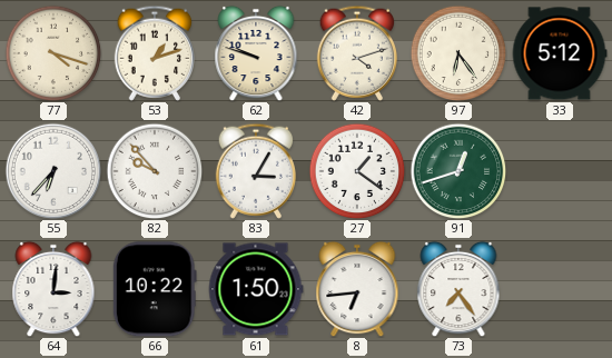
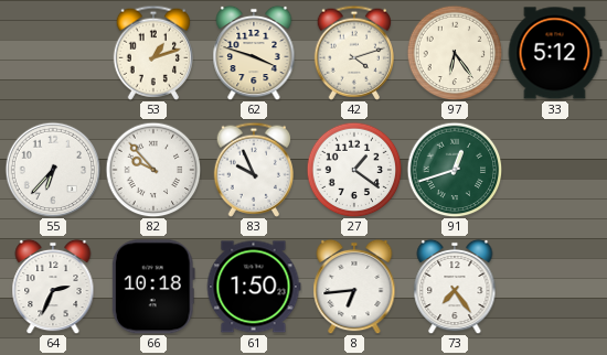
77: 4:18 -> none (53, 53)
62: 9:48 -> 3:48 (254, 53)
83: 3:05 -> 9:56 (253, 170)
64: 3:01 -> 2:34 (53, 287)
66: 10:22 -> 10:18 (153, 287)
